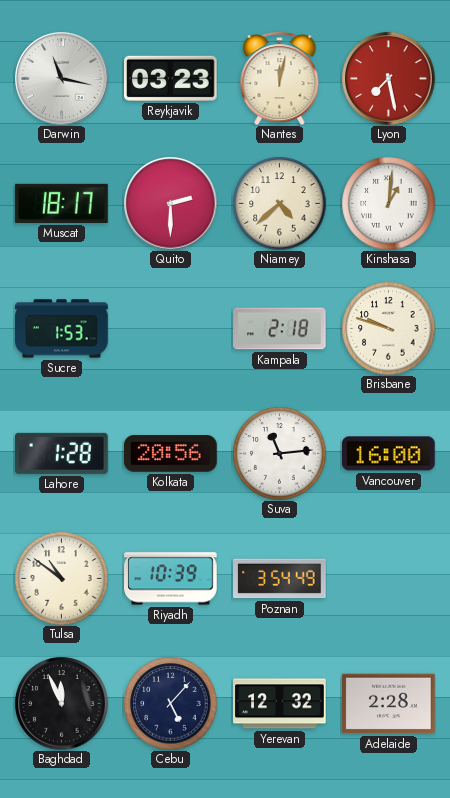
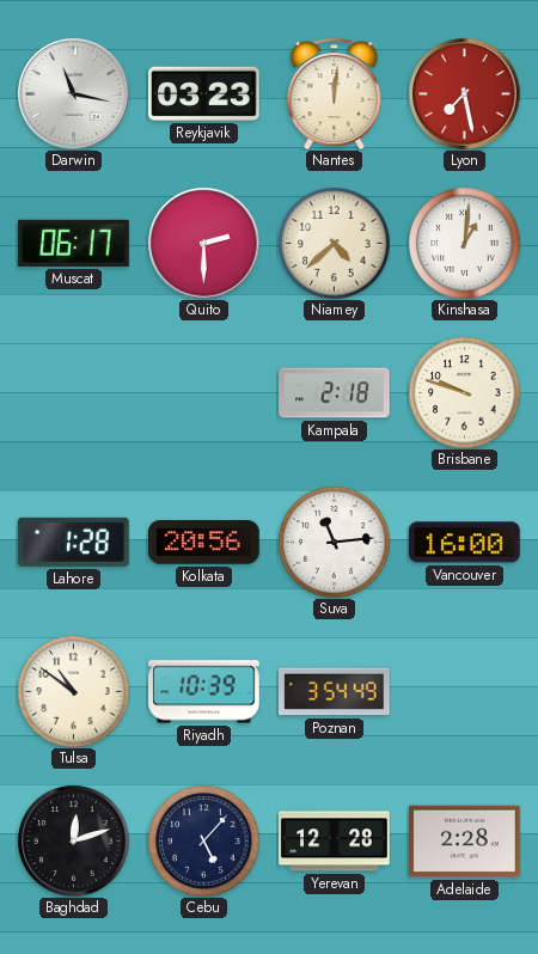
Nantes: 12:02 -> 12:01 (335, 93)
Muscat: 18:17 -> 06:17 (74, 243)
Sucre: 1:53 -> none (62, 329)
Baghdad: 11:56 -> 12:12 (73, 840)
Yerevan: 12:32 -> 12:28 (335, 842)
